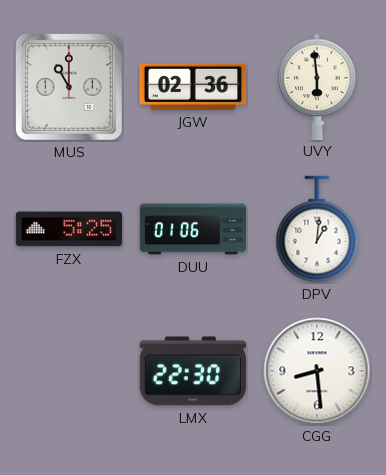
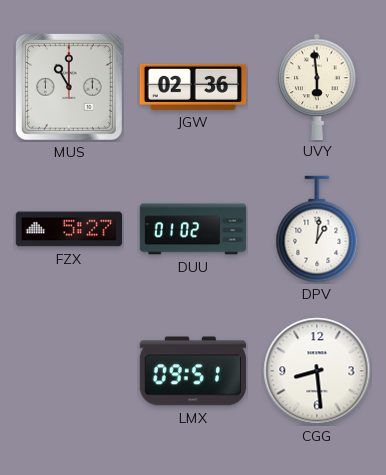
FZX: 5:25 -> 5:27 (69, 229)
DUU: 01:06 -> 01:02 (193, 229)
LMX: 22:30 -> 09:51 (192, 371)
